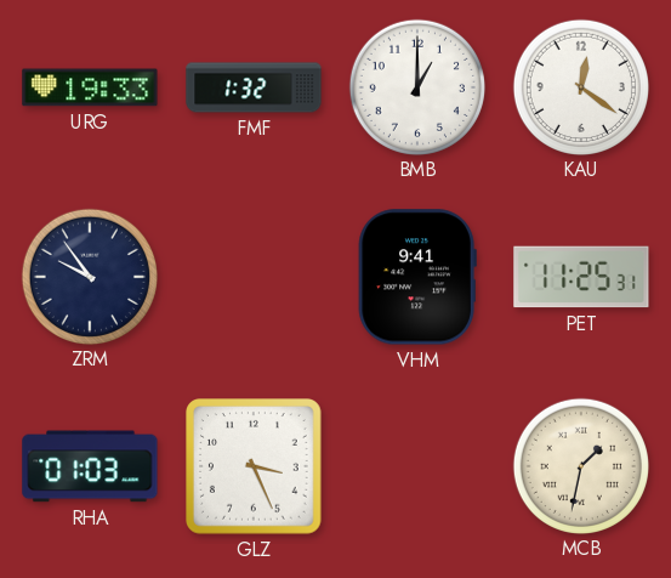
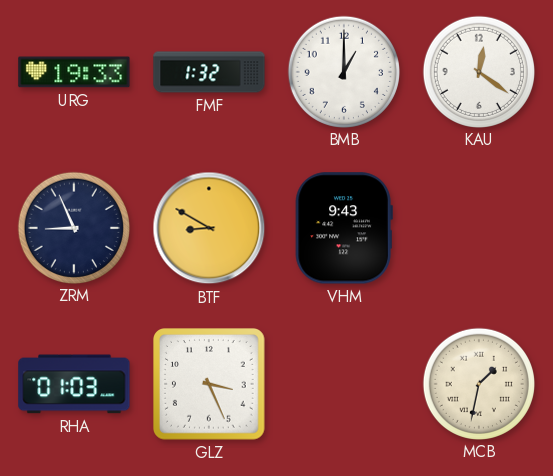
ZRM: 9:54 -> 8:56 (73, 227)
BTF: none -> 8:50 (209, 228)
VHM: 9:41 -> 9:43 (344, 228)
PET: 11:25 -> none (581, 277)
